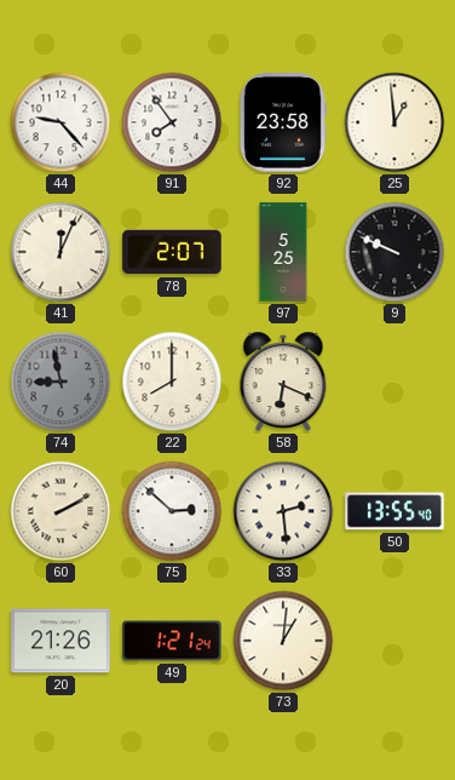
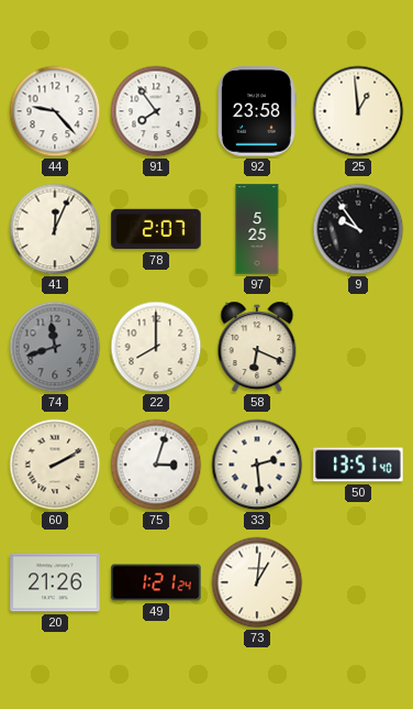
9: 9:49 -> 9:54 (358, 229)
74: 8:58 -> 11:42 (55, 347)
75: 2:52 -> 3:03 (156, 465)
50: 13:55 -> 13:51 (358, 465)
